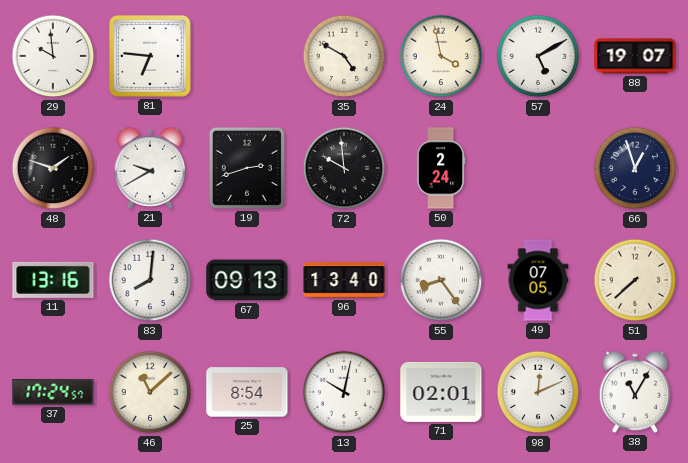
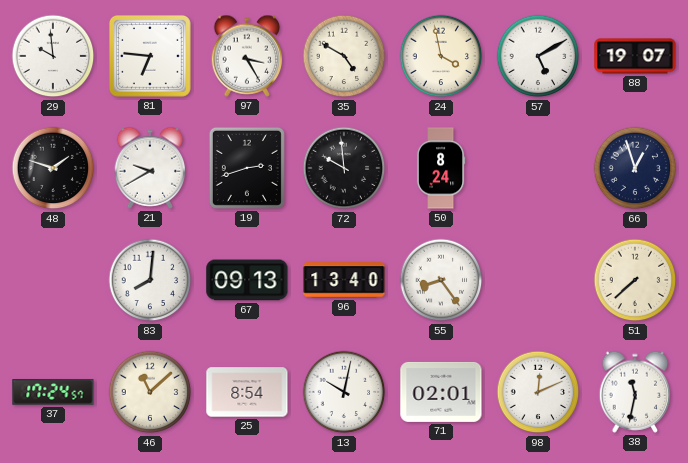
97: none -> 3:25 (247, 56)
50: 2:24 -> 8:24 (441, 168)
11: 13:16 -> none (53, 280)
49: 07:05 -> none (538, 280)
38: 11:05 -> 11:32 (635, 392)
